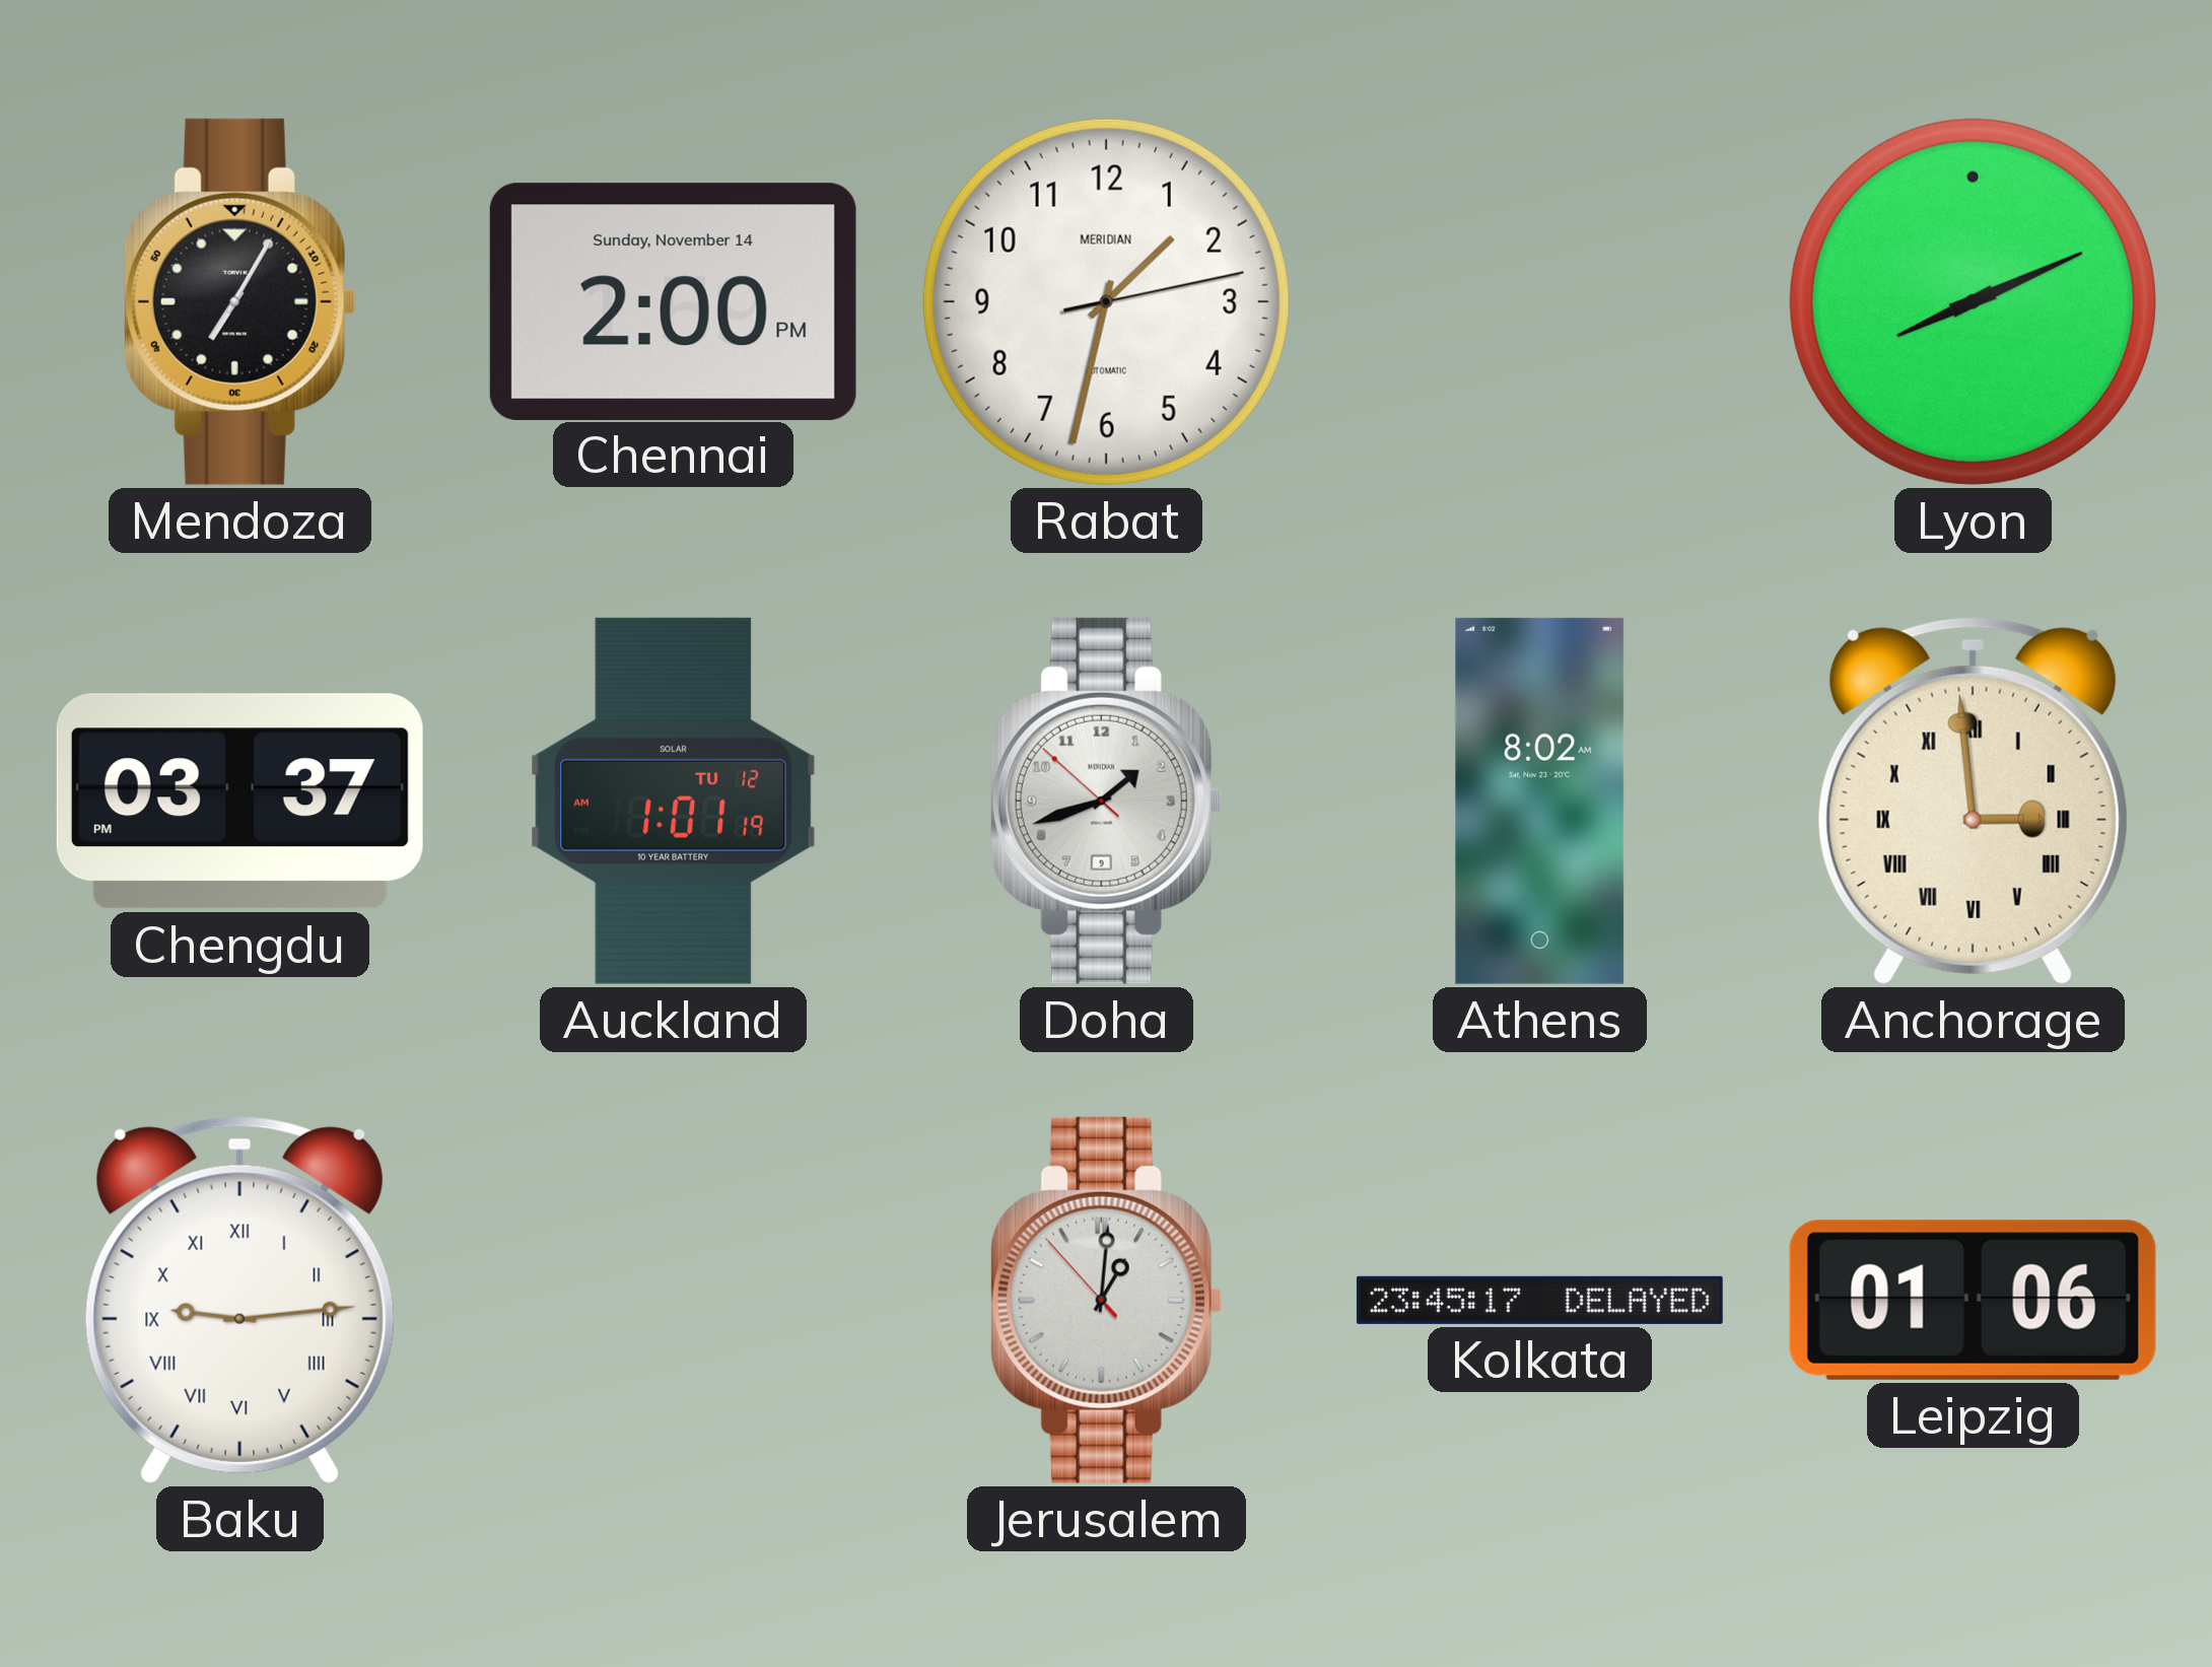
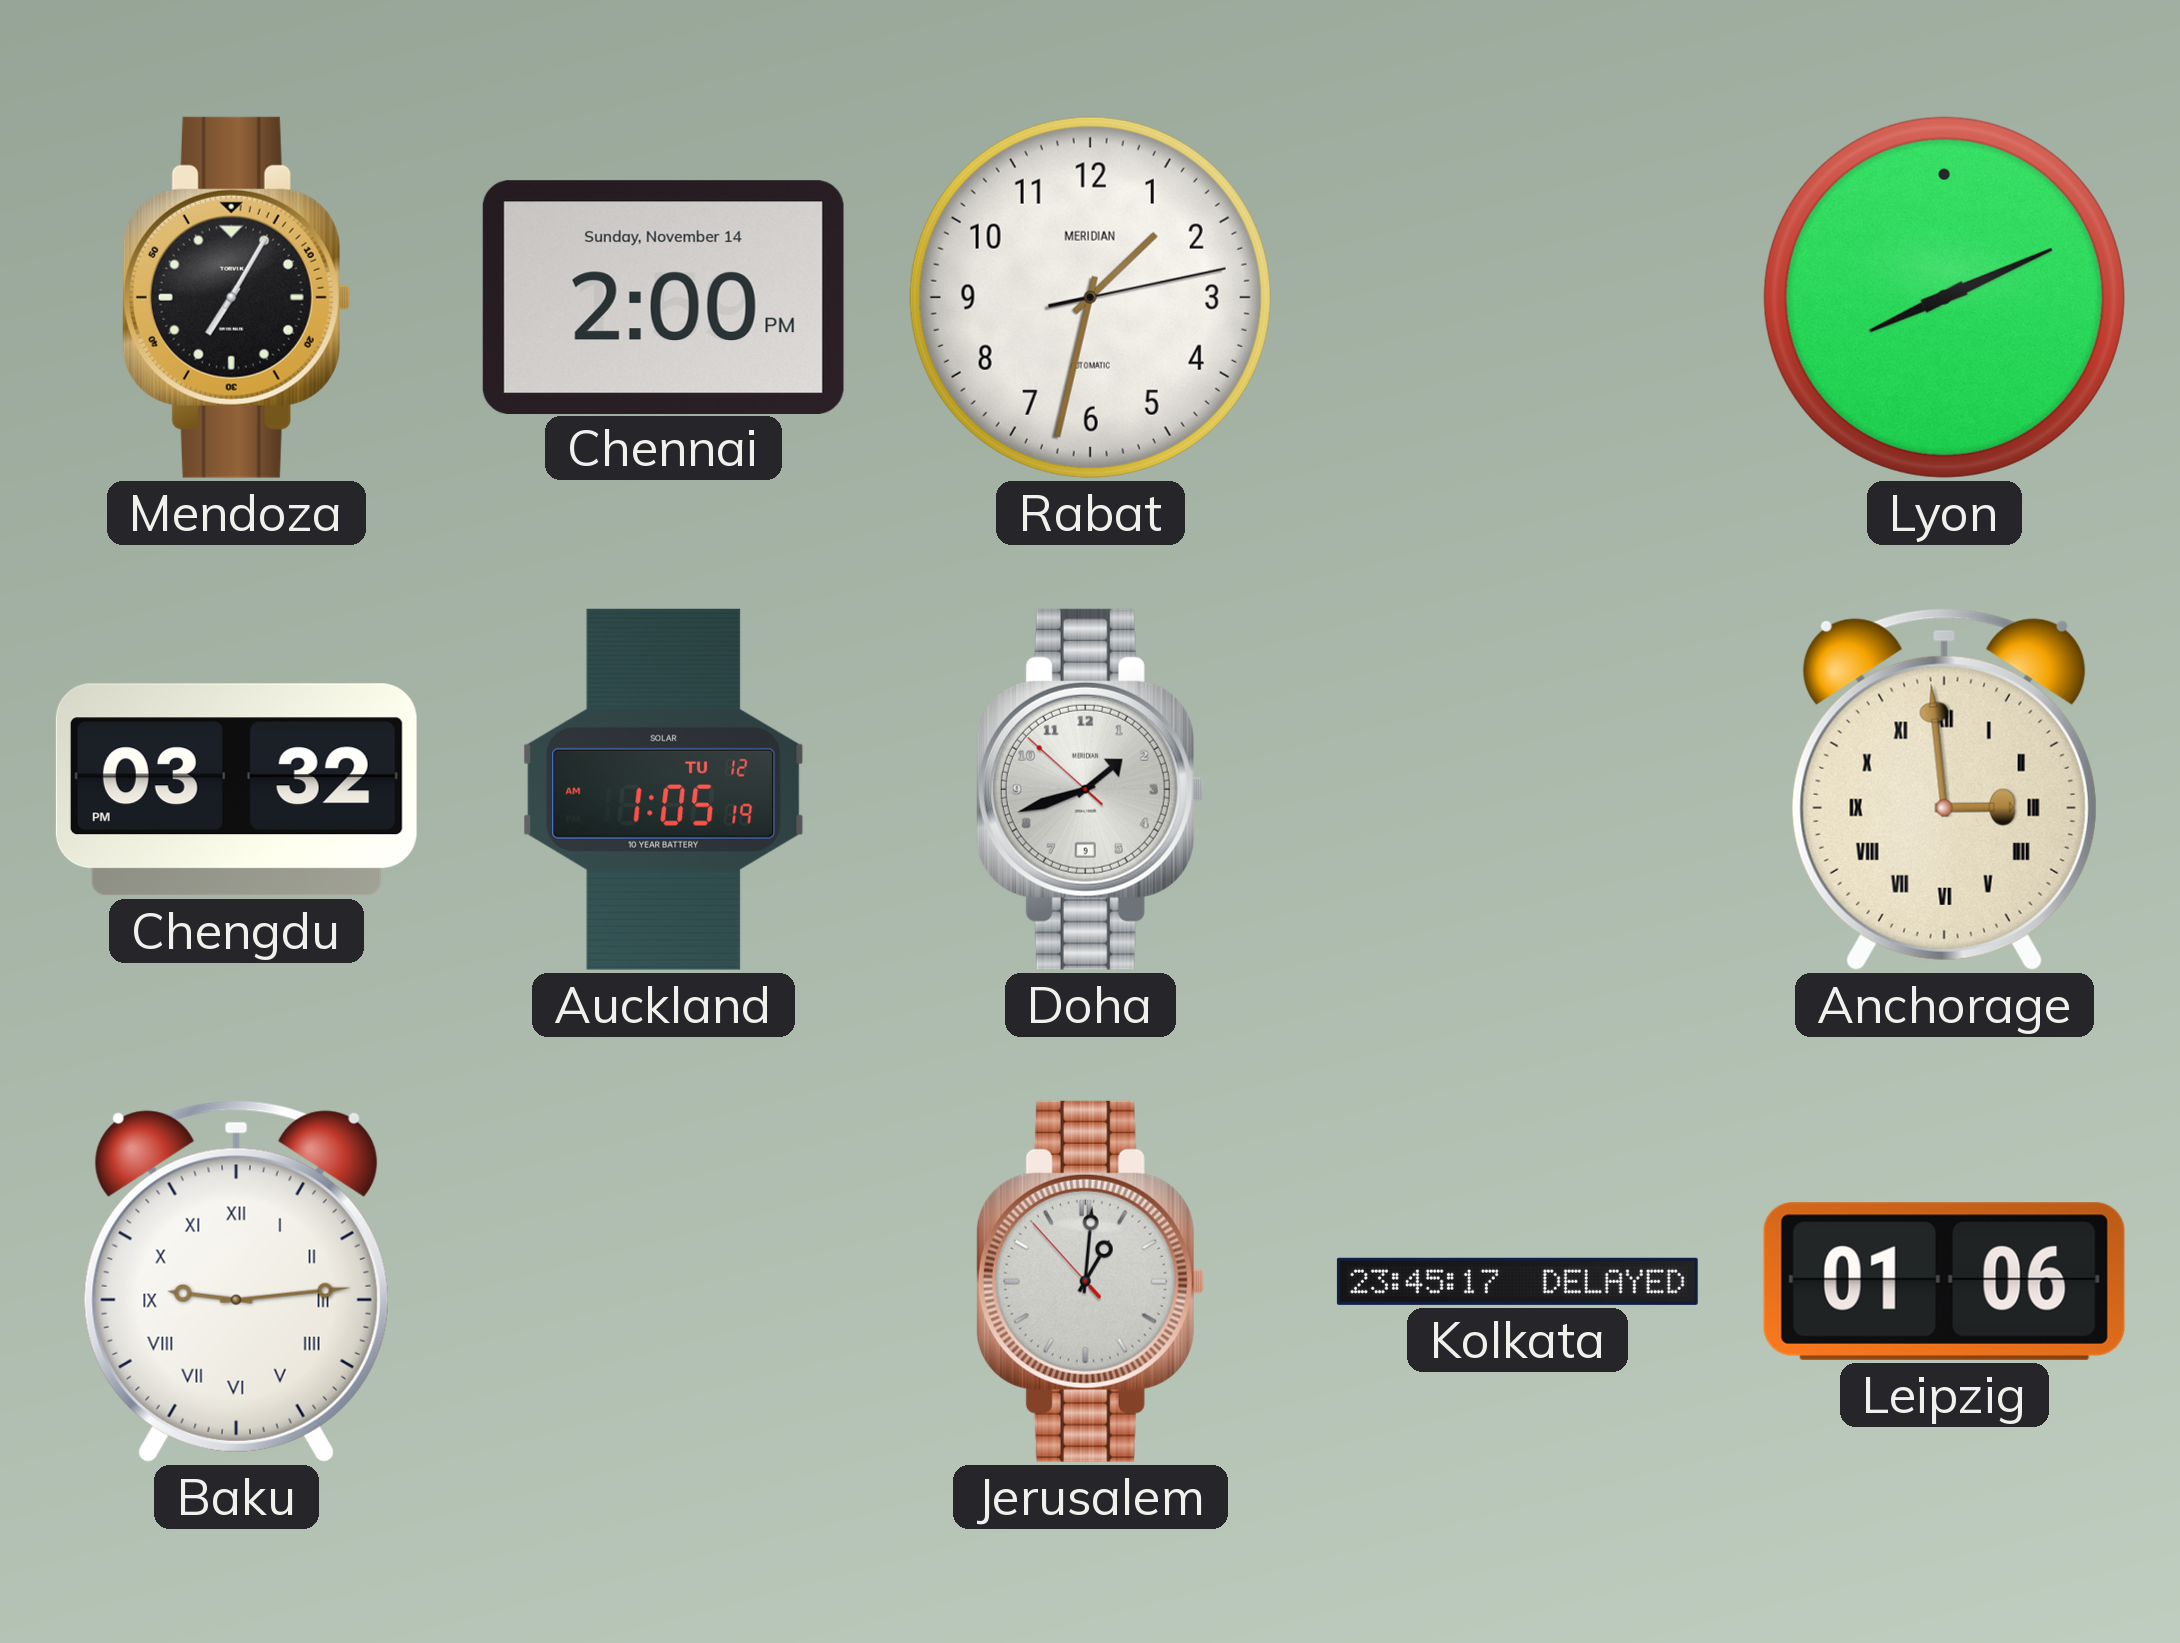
Chengdu: 03:37 -> 03:32 (236, 790)
Auckland: 1:01 -> 1:05 (664, 789)
Athens: 8:02 -> none (1540, 801)
